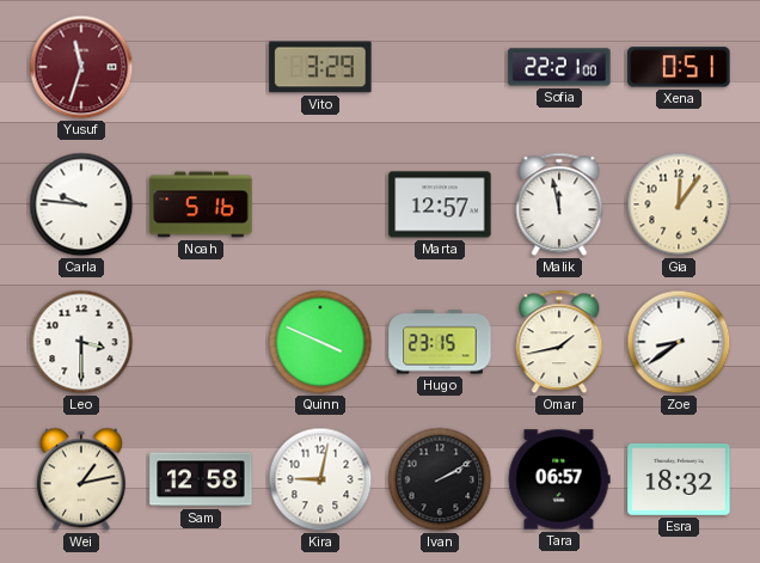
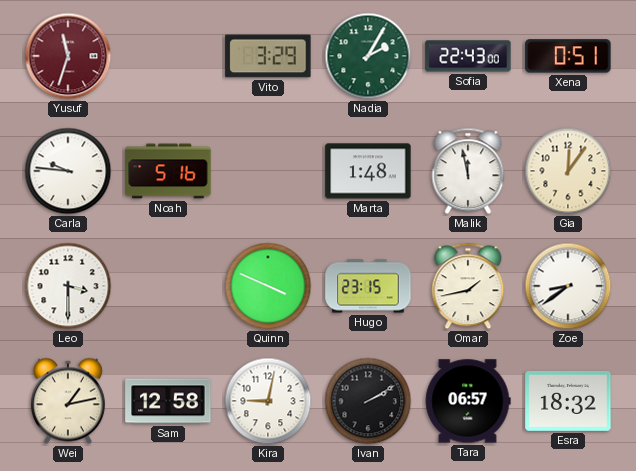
Nadia: none -> 2:05 (368, 56)
Sofia: 22:21 -> 22:43 (468, 56)
Marta: 12:57 -> 1:48 (368, 171)
